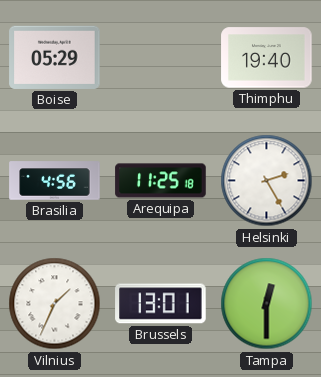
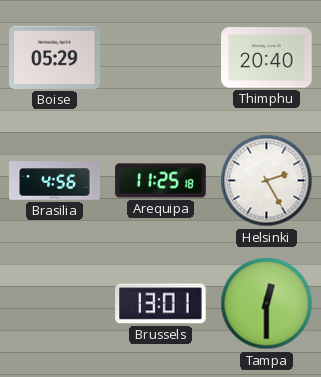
Thimphu: 19:40 -> 20:40 (267, 58)
Vilnius: 1:34 -> none (55, 304)
